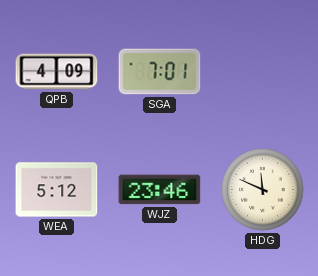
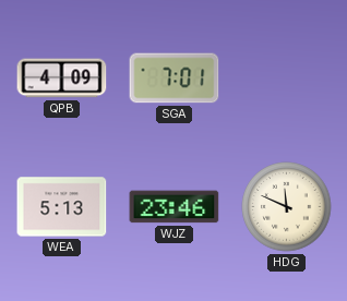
WEA: 5:12 -> 5:13 (62, 207)
